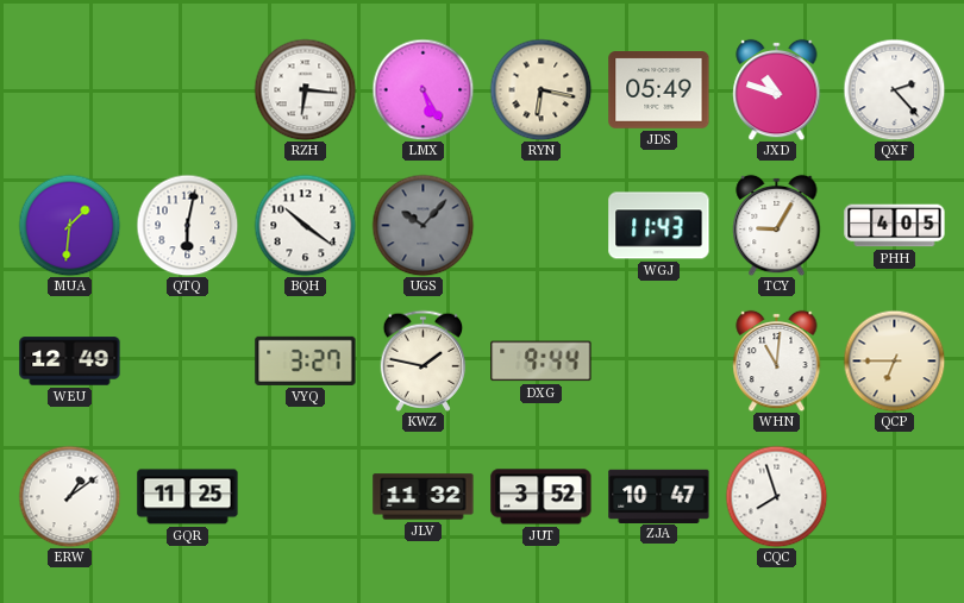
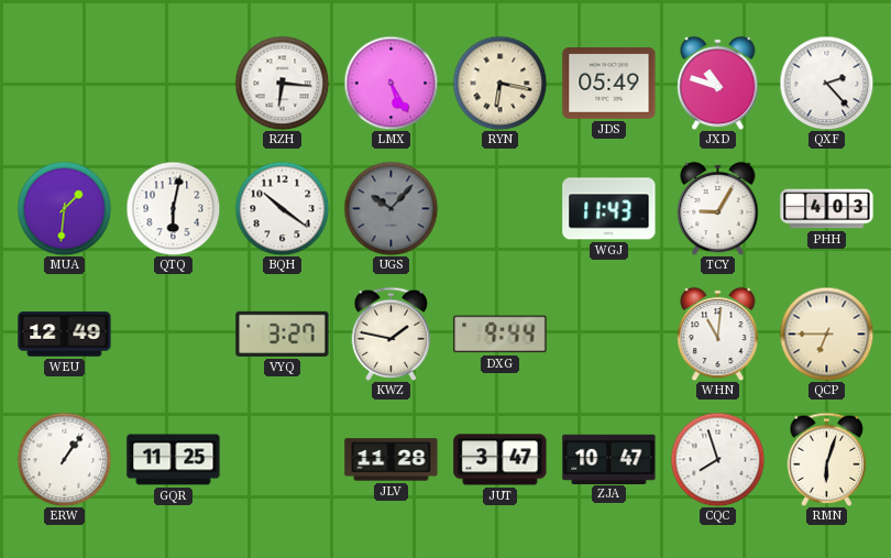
PHH: 4:05 -> 4:03 (827, 209)
ERW: 1:09 -> 1:06 (64, 459)
JLV: 11:32 -> 11:28 (392, 460)
JUT: 3:52 -> 3:47 (501, 460)
RMN: none -> 6:03 (827, 459)
